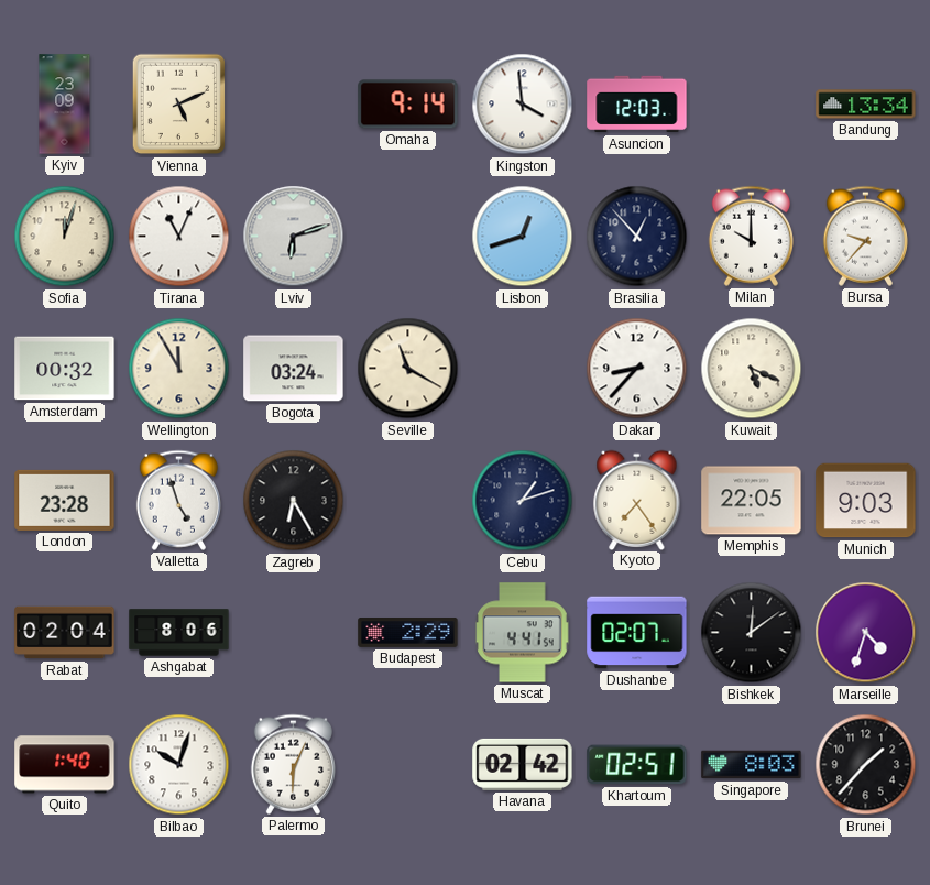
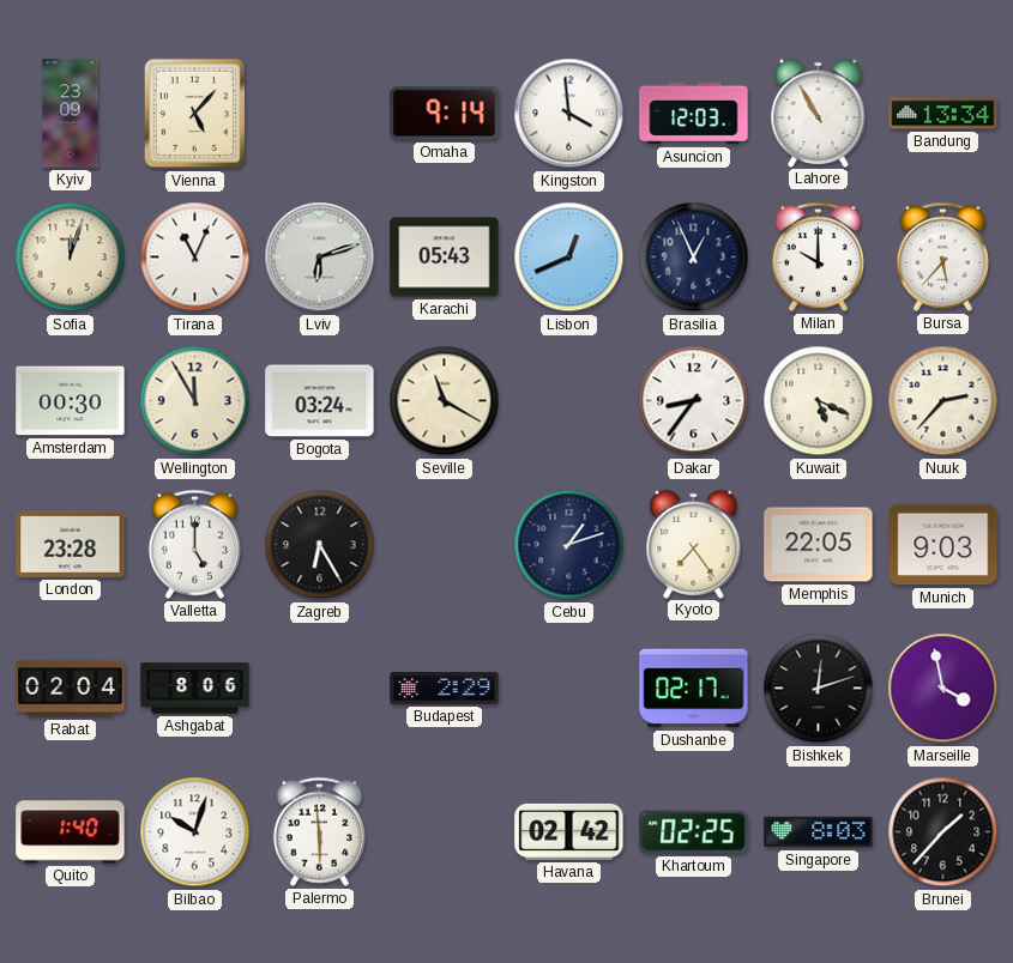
Vienna: 5:11 -> 5:07 (195, 114)
Lahore: none -> 10:55 (819, 113)
Karachi: none -> 05:43 (445, 258)
Lisbon: 12:42 -> 12:41 (569, 258)
Brasilia: 12:53 -> 12:56 (694, 258)
Bursa: 9:37 -> 5:37 (942, 256)
Amsterdam: 00:32 -> 00:30 (71, 401)
Dakar: 8:37 -> 8:36 (694, 401)
Nuuk: none -> 2:37 (943, 401)
Valletta: 4:57 -> 5:00 (194, 544)
Muscat: 4:41 -> none (523, 633)
Dushanbe: 02:07 -> 02:17 (694, 689)
Bishkek: 12:09 -> 12:12 (819, 689)
Marseille: 4:33 -> 3:58 (943, 689)
Palermo: 6:04 -> 5:59 (319, 831)
Khartoum: 02:51 -> 02:25 (694, 832)
